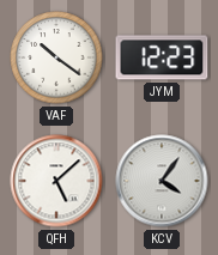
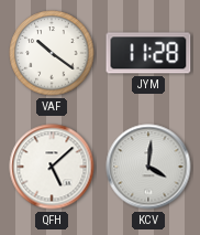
JYM: 12:23 -> 11:28 (148, 53)
KCV: 4:06 -> 4:01 (148, 167)
